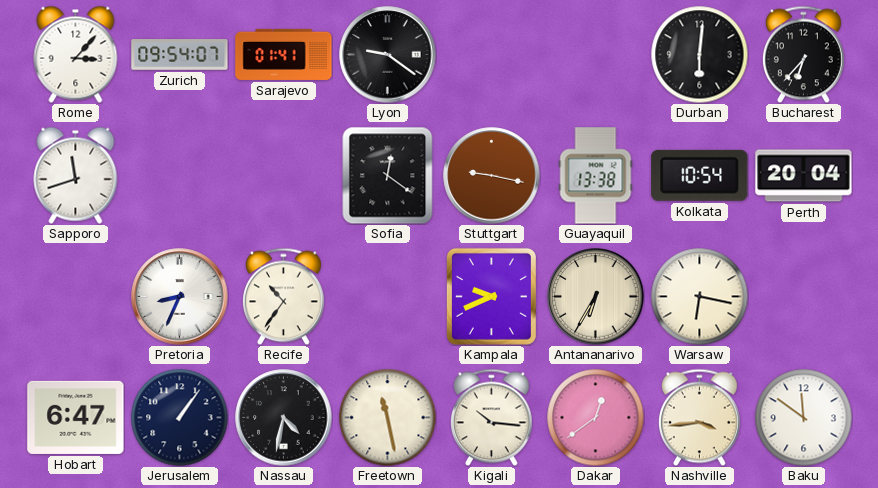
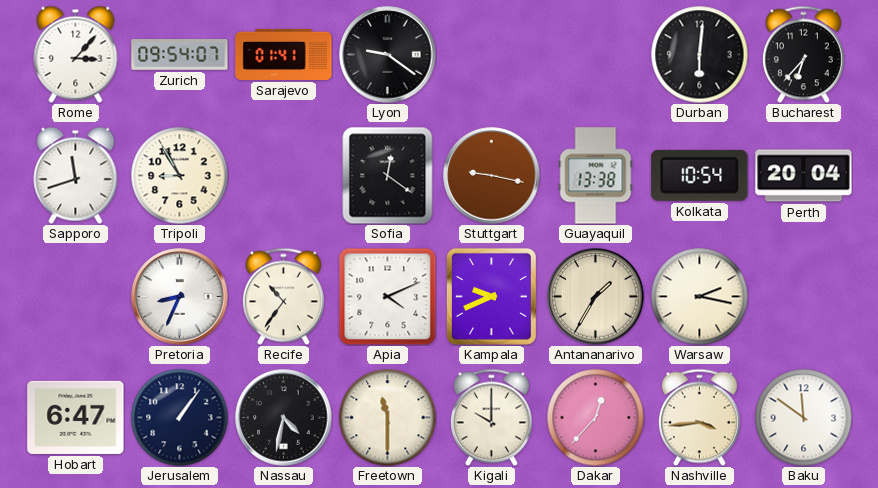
Tripoli: none -> 8:55 (179, 175)
Apia: none -> 4:11 (387, 296)
Antananarivo: 6:35 -> 1:35 (596, 297)
Warsaw: 6:17 -> 2:17 (699, 296)
Freetown: 11:28 -> 11:30 (387, 417)
Kigali: 10:16 -> 10:00 (491, 417)
Dakar: 12:39 -> 12:37 (595, 417)
